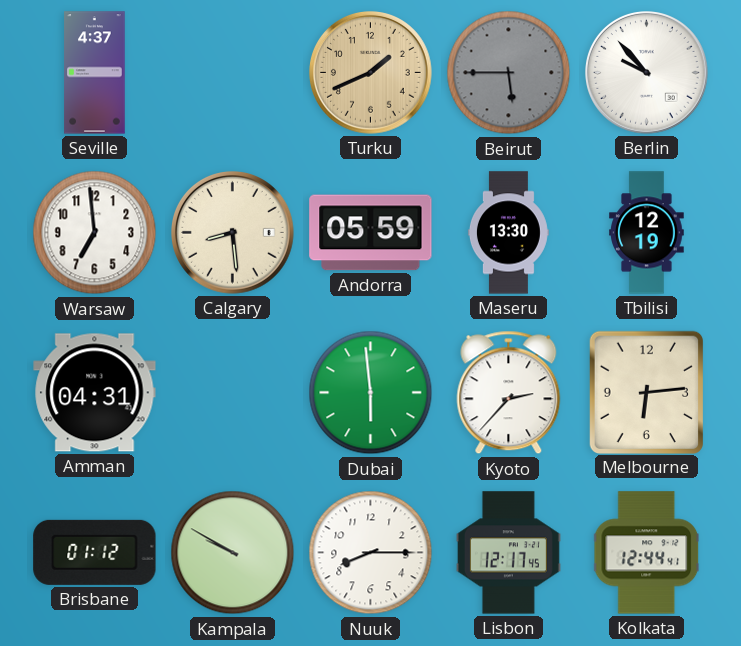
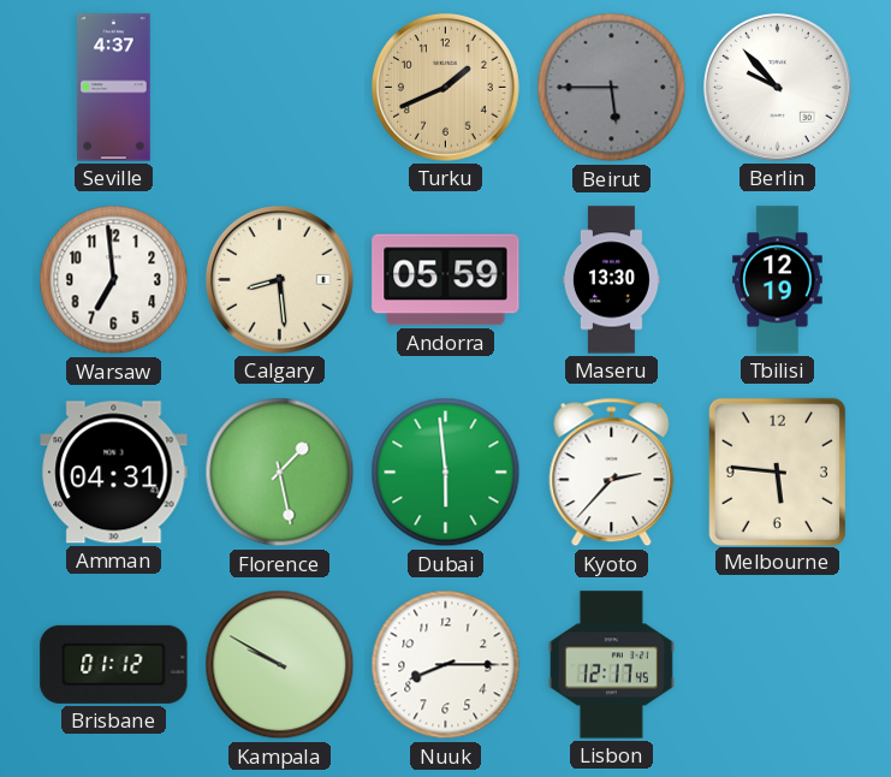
Florence: none -> 1:28 (280, 473)
Melbourne: 6:14 -> 5:46 (777, 471)
Kolkata: 12:44 -> none (647, 553)
